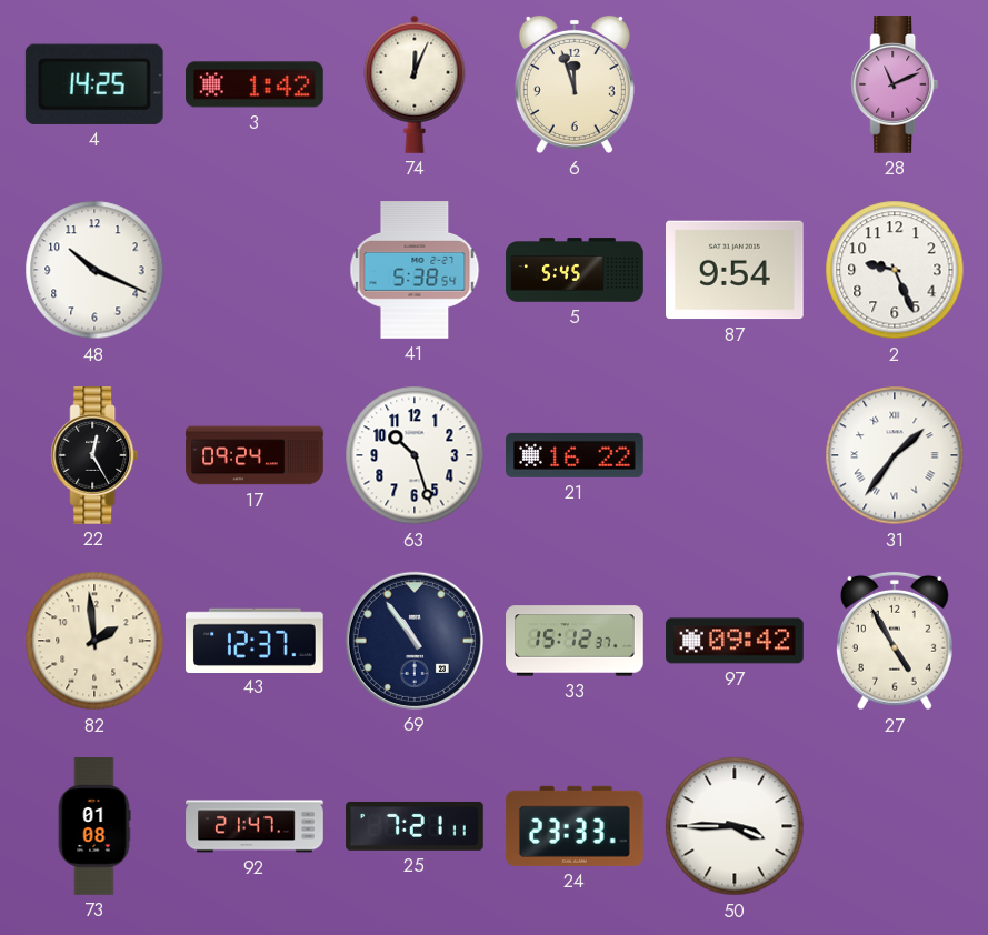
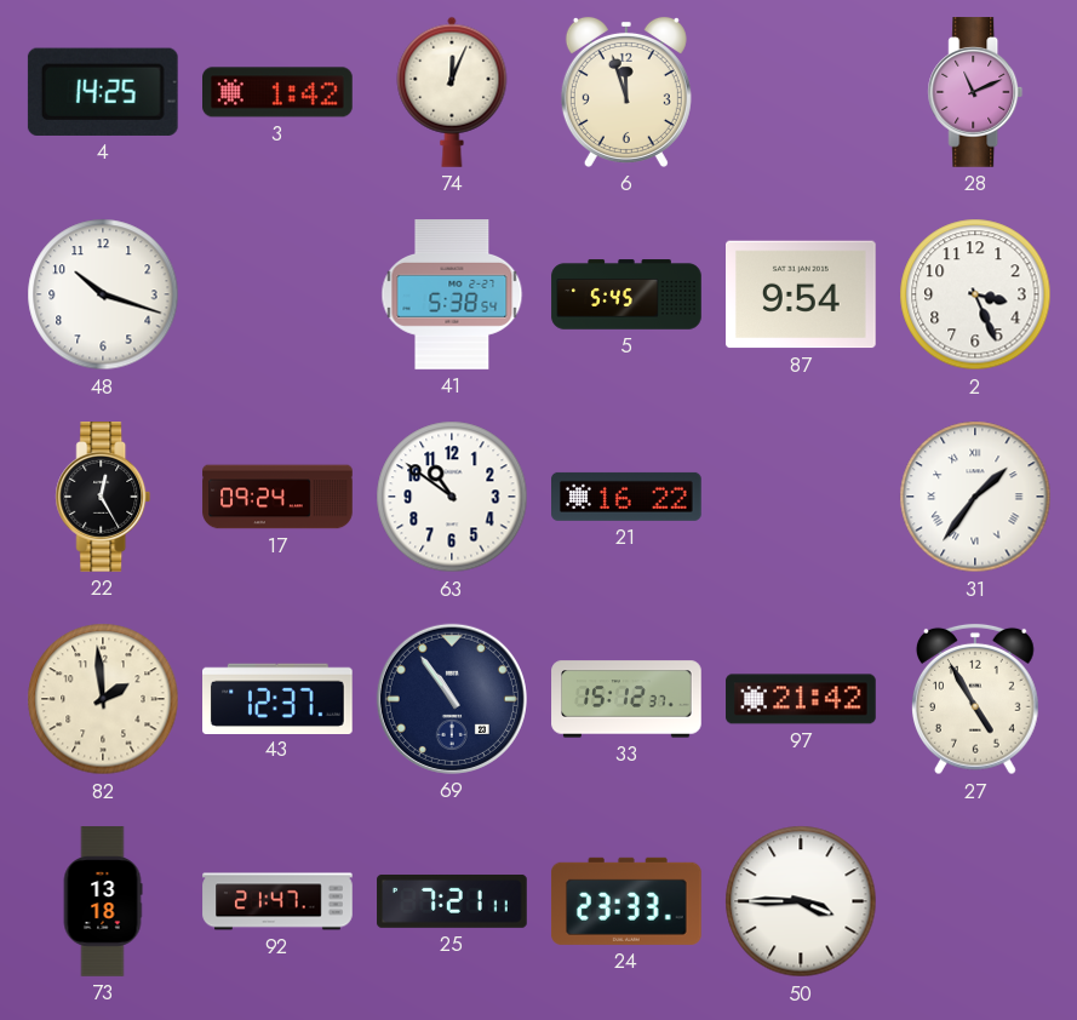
48: 10:19 -> 10:18 (103, 294)
2: 9:26 -> 3:26 (975, 294)
63: 10:27 -> 10:51 (452, 497)
97: 09:42 -> 21:42 (801, 699)
73: 01:08 -> 13:18 (103, 901)
